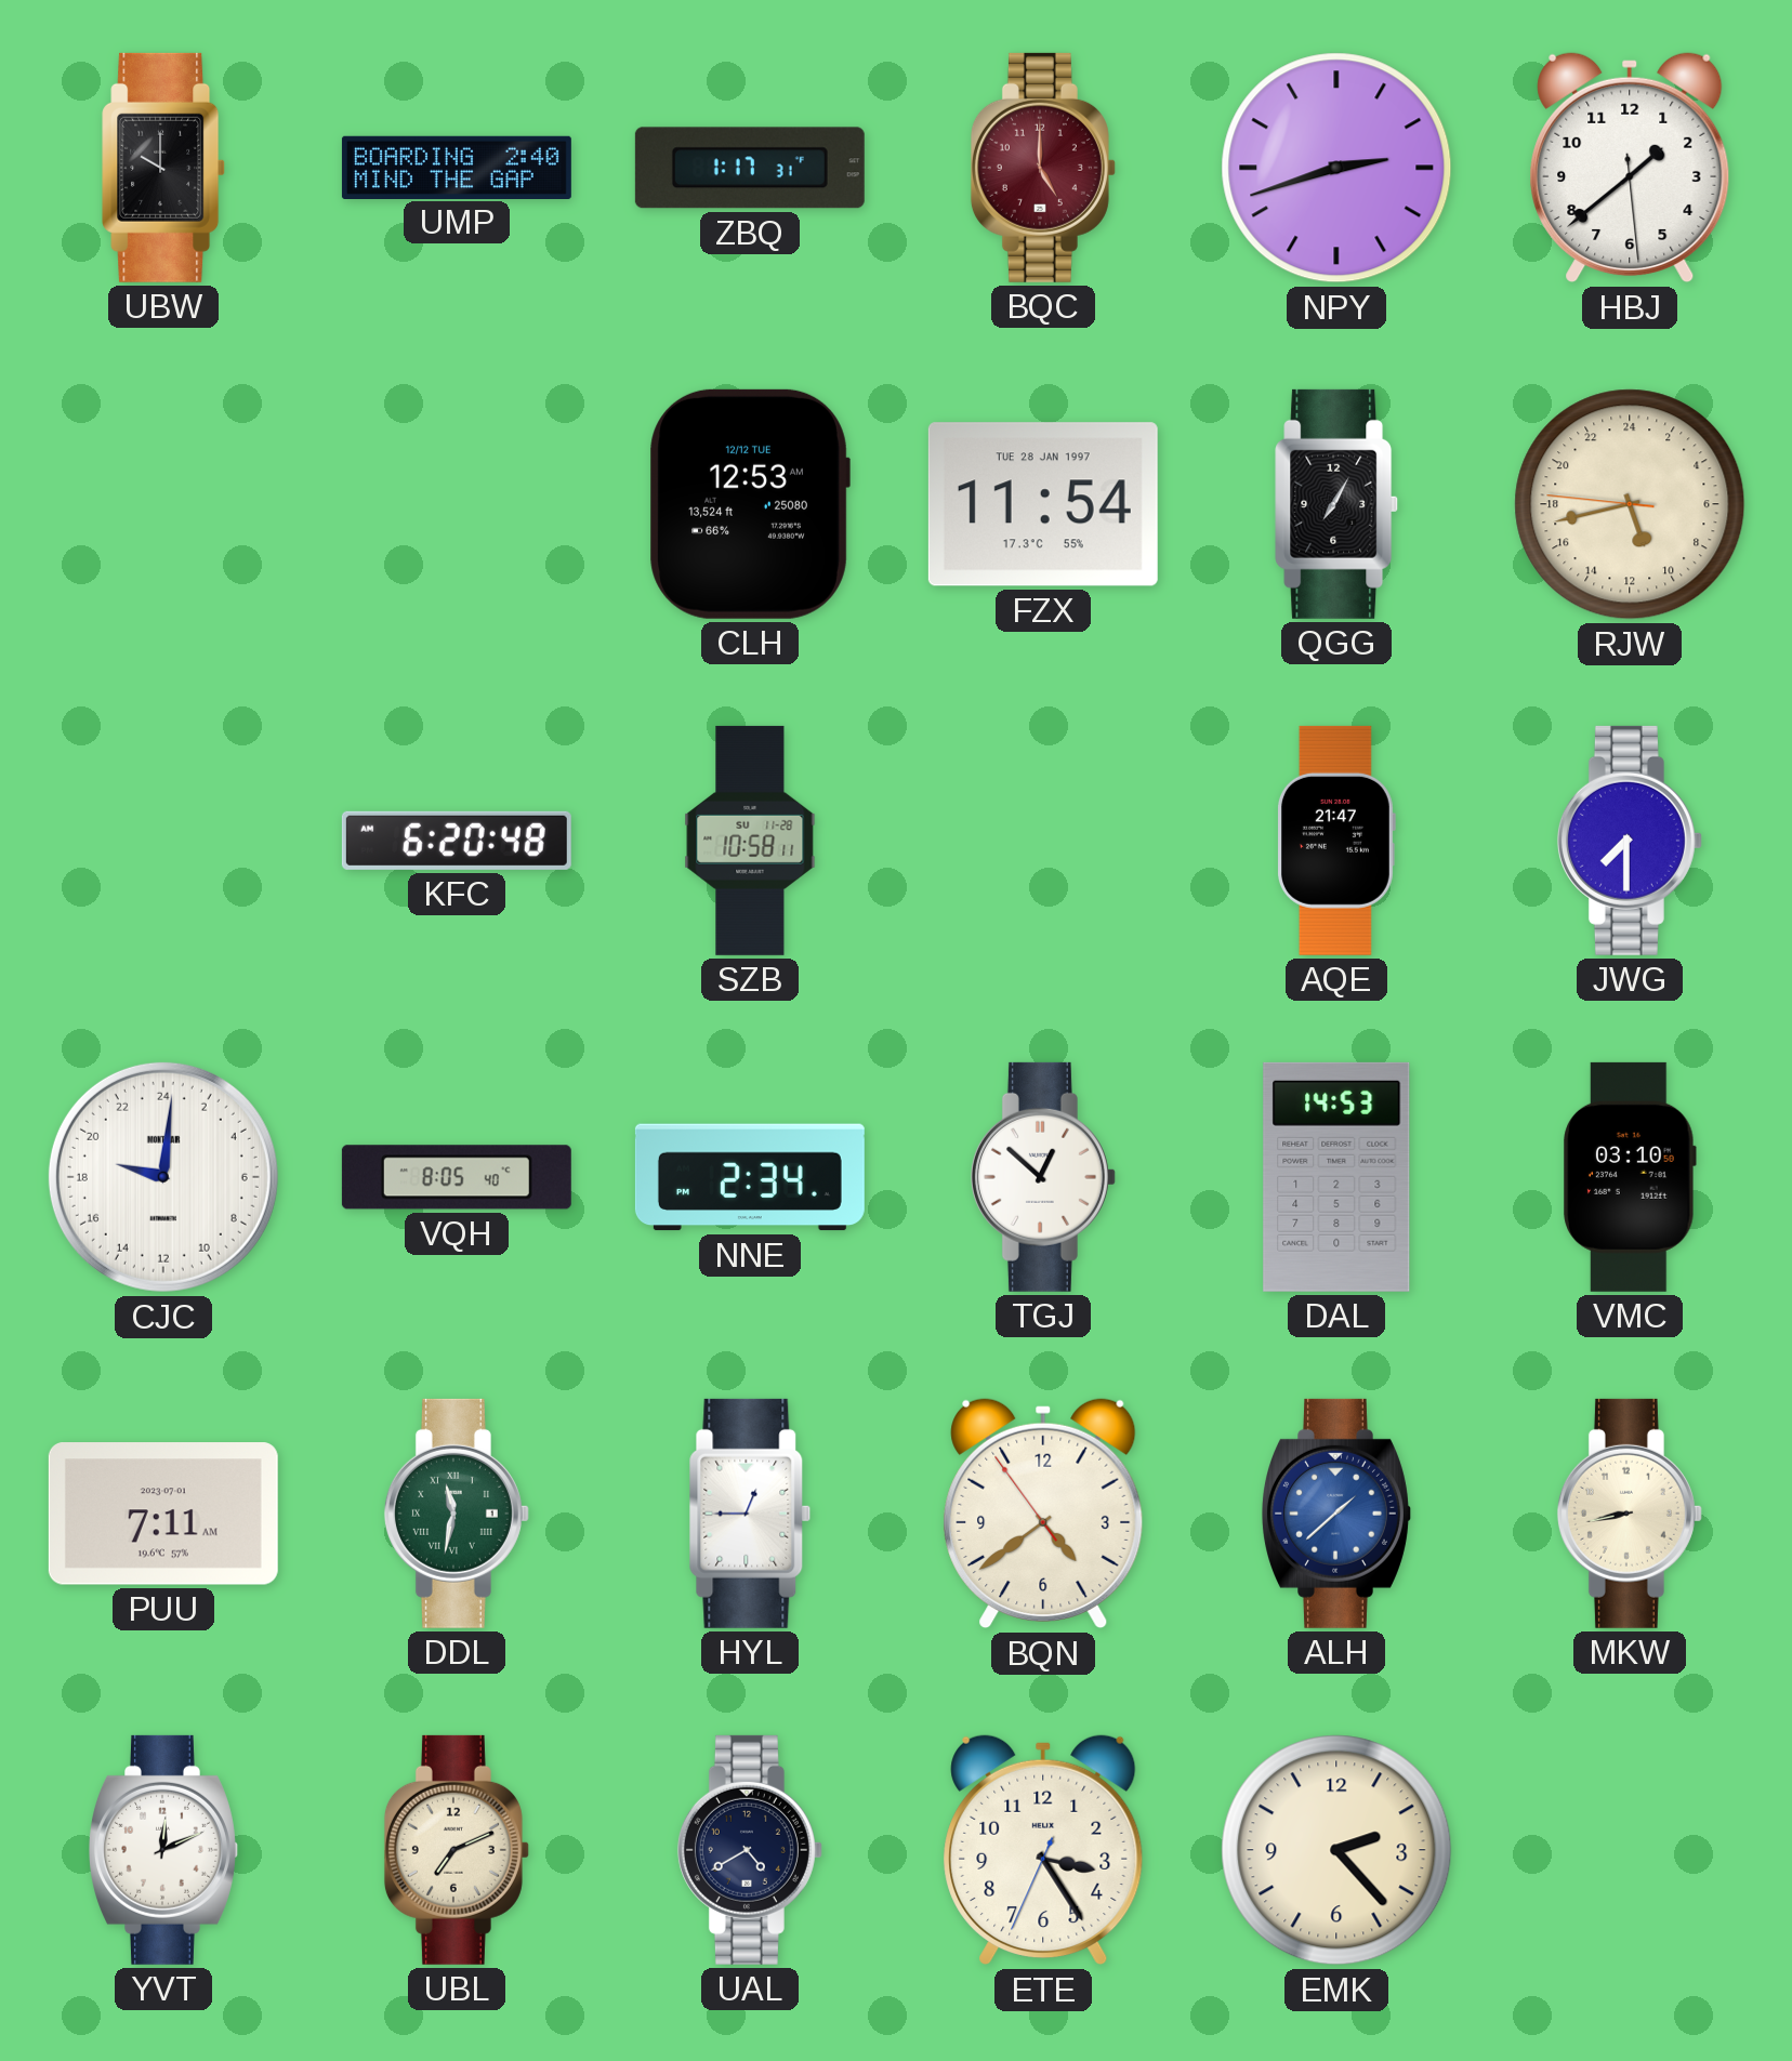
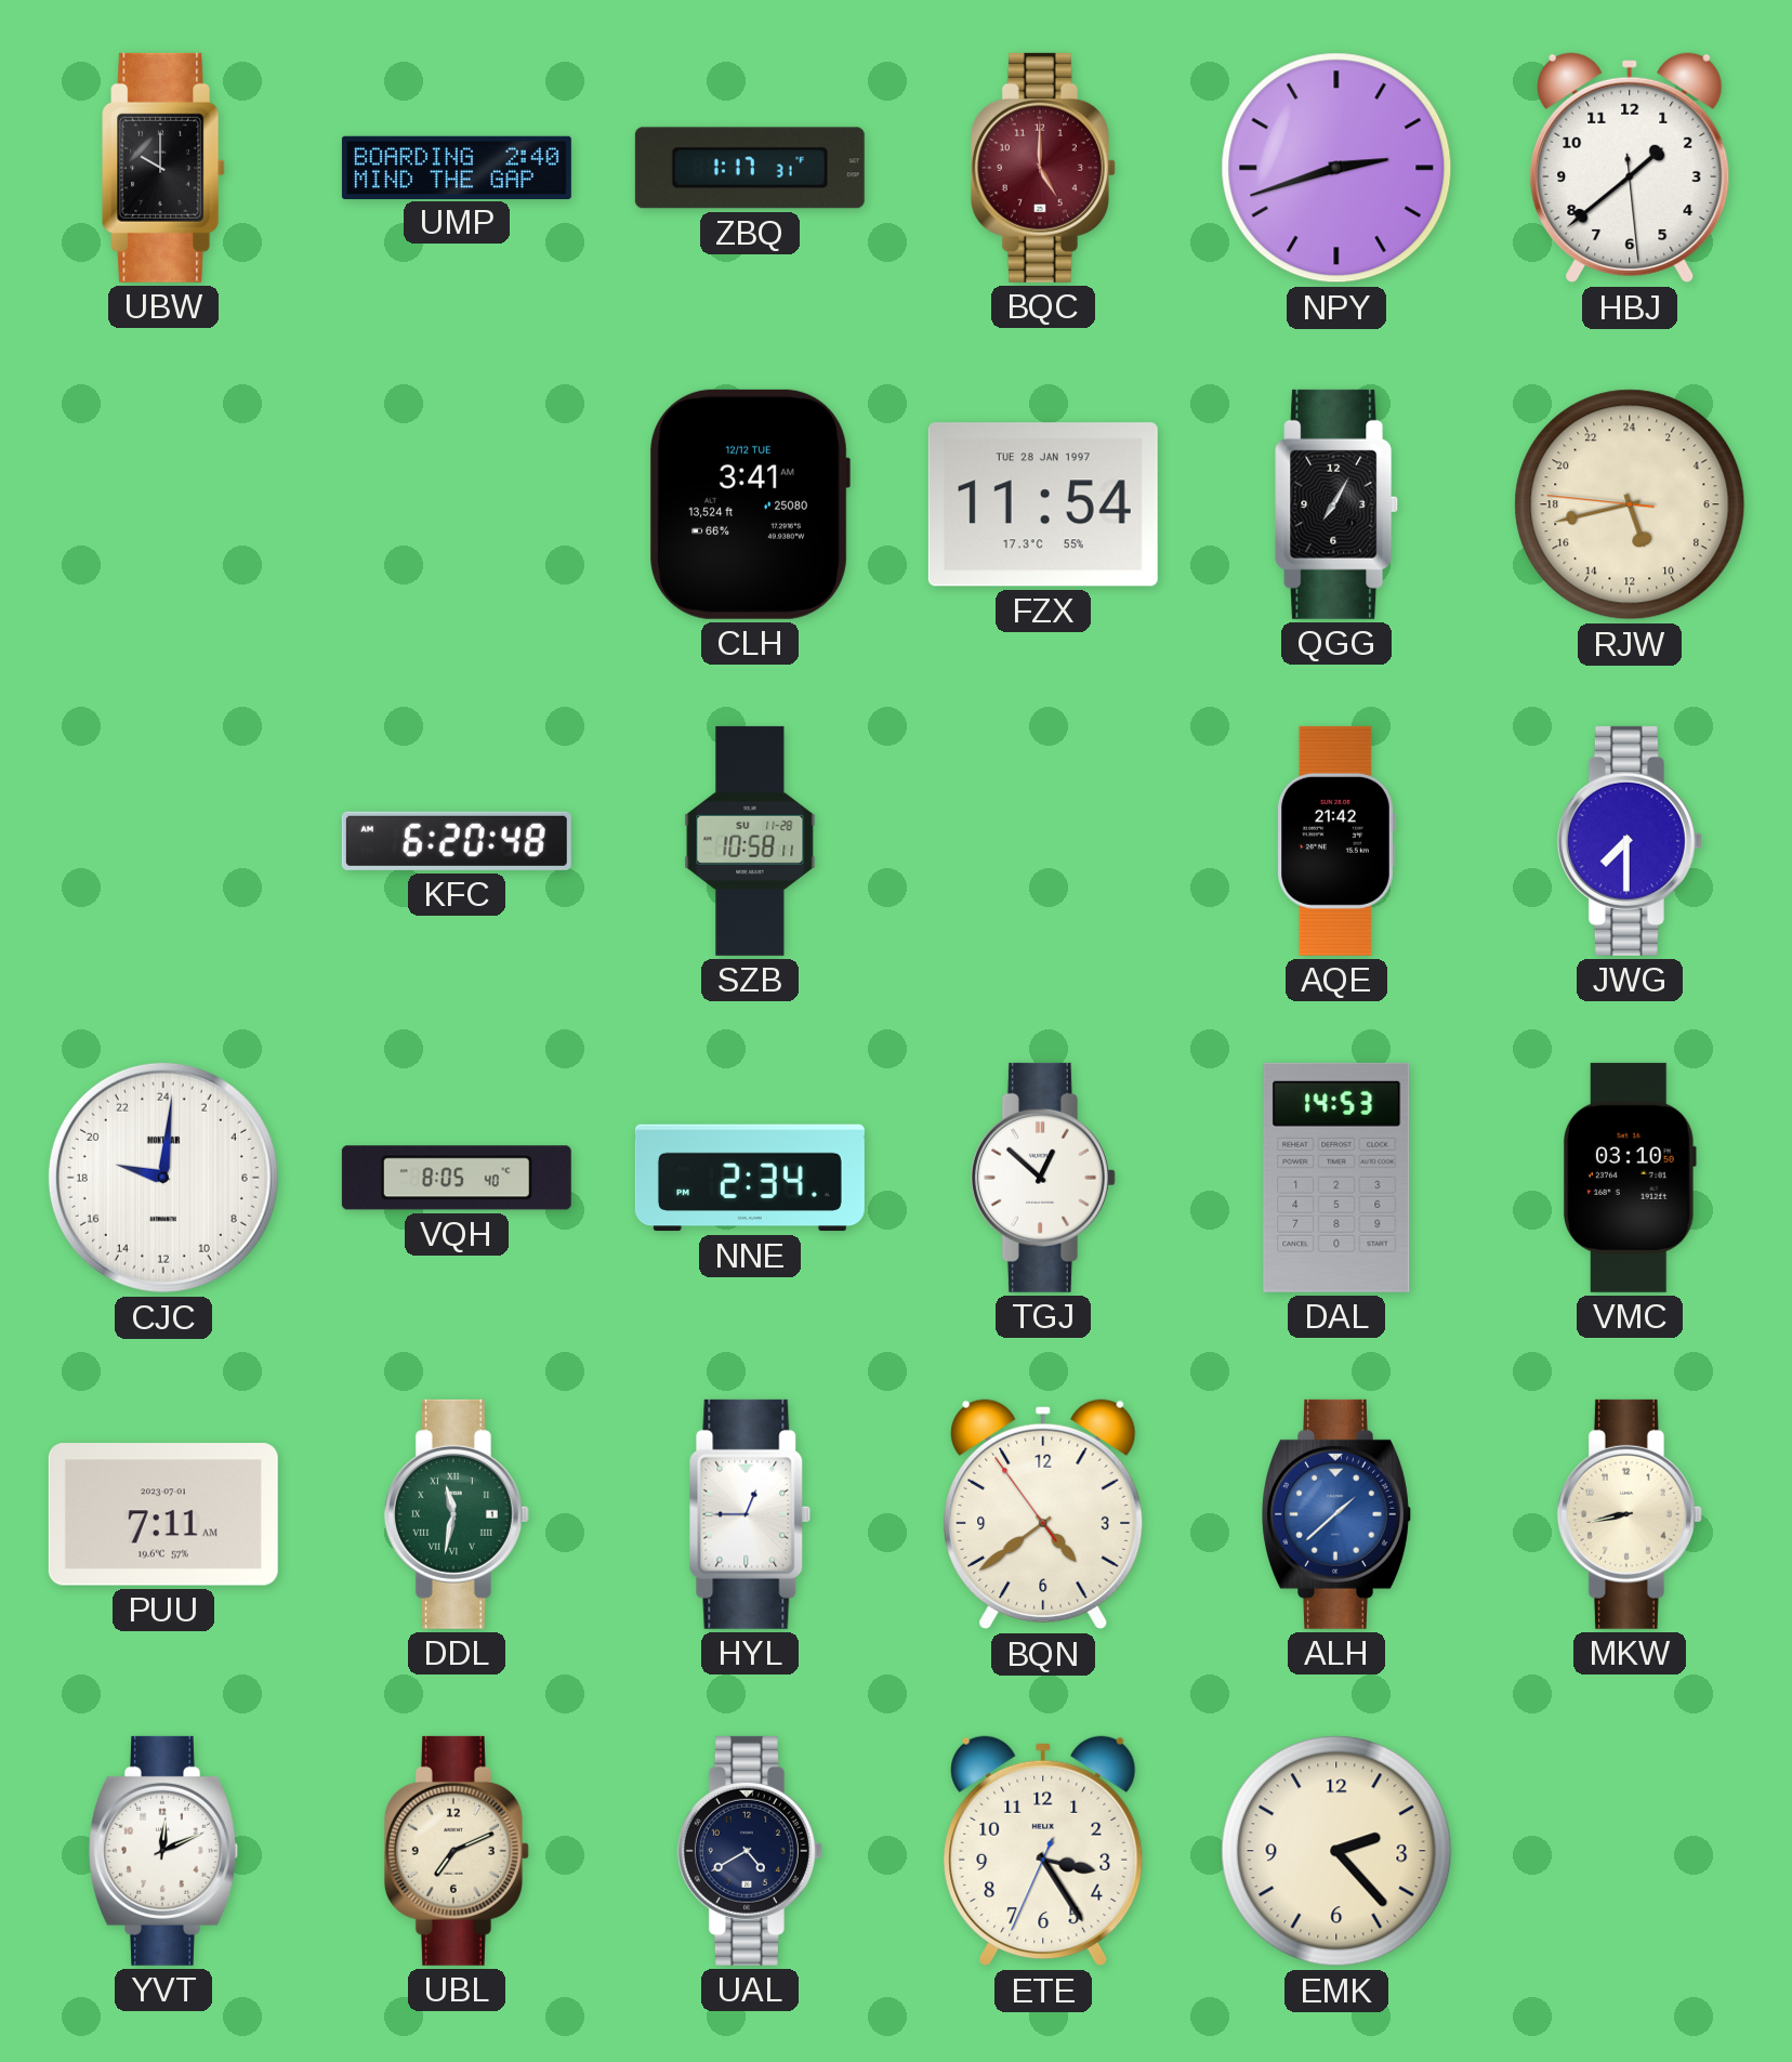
CLH: 12:53 -> 3:41 (750, 504)
AQE: 21:47 -> 21:42 (1335, 841)
